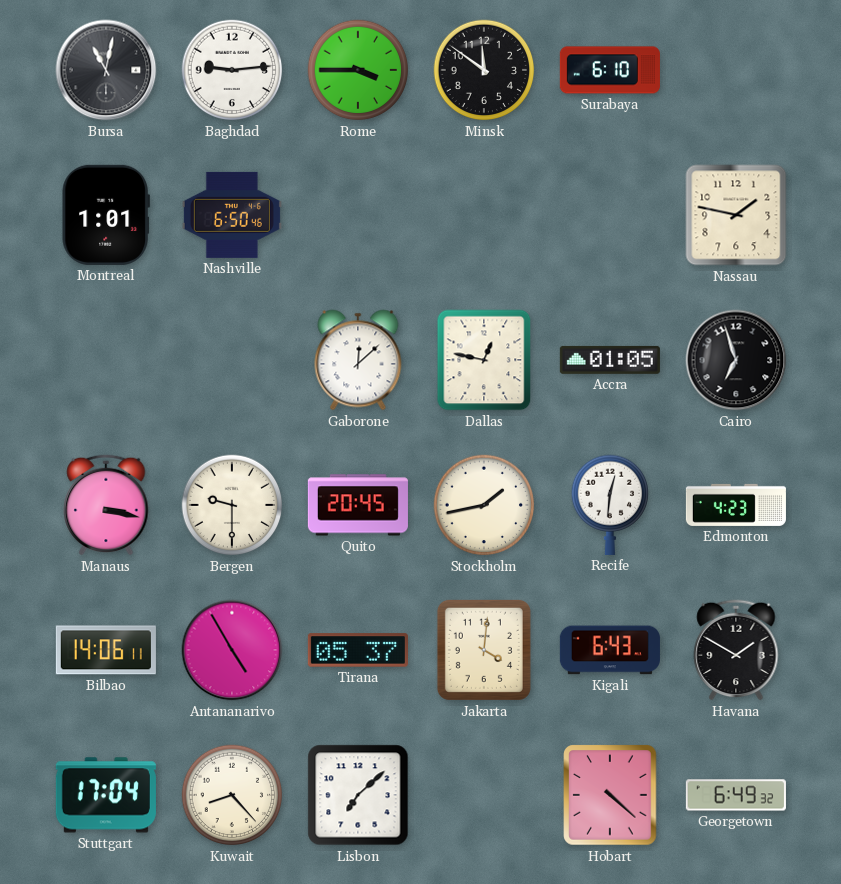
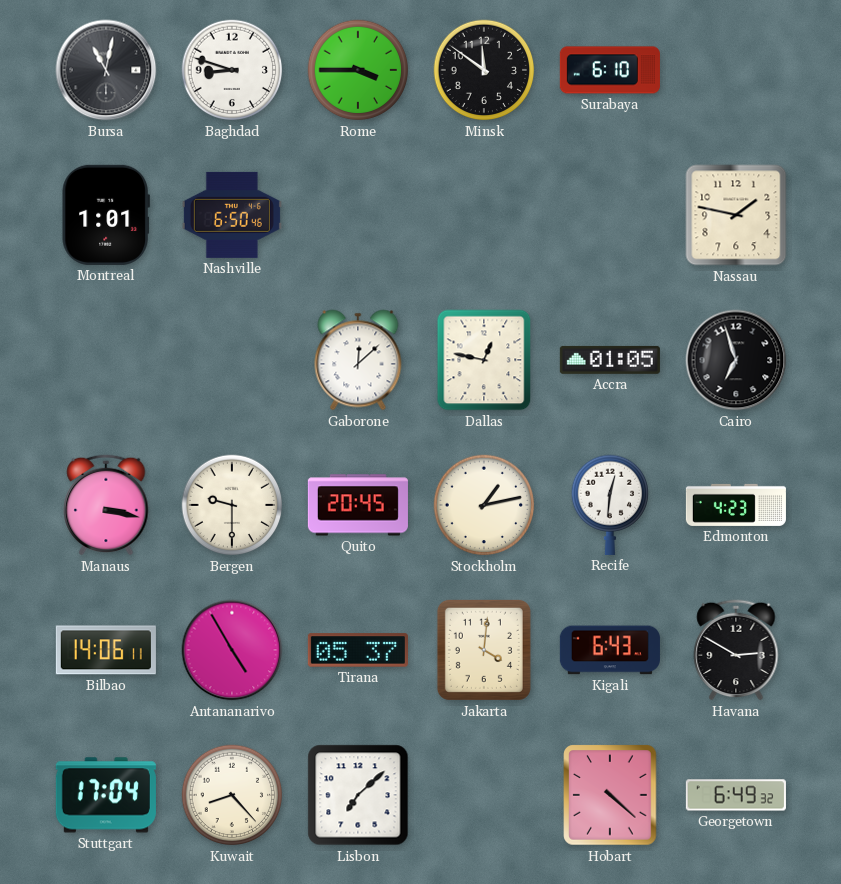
Baghdad: 9:14 -> 8:48 (232, 70)
Stockholm: 1:43 -> 1:13 (484, 505)
Havana: 1:50 -> 2:50 (736, 650)
